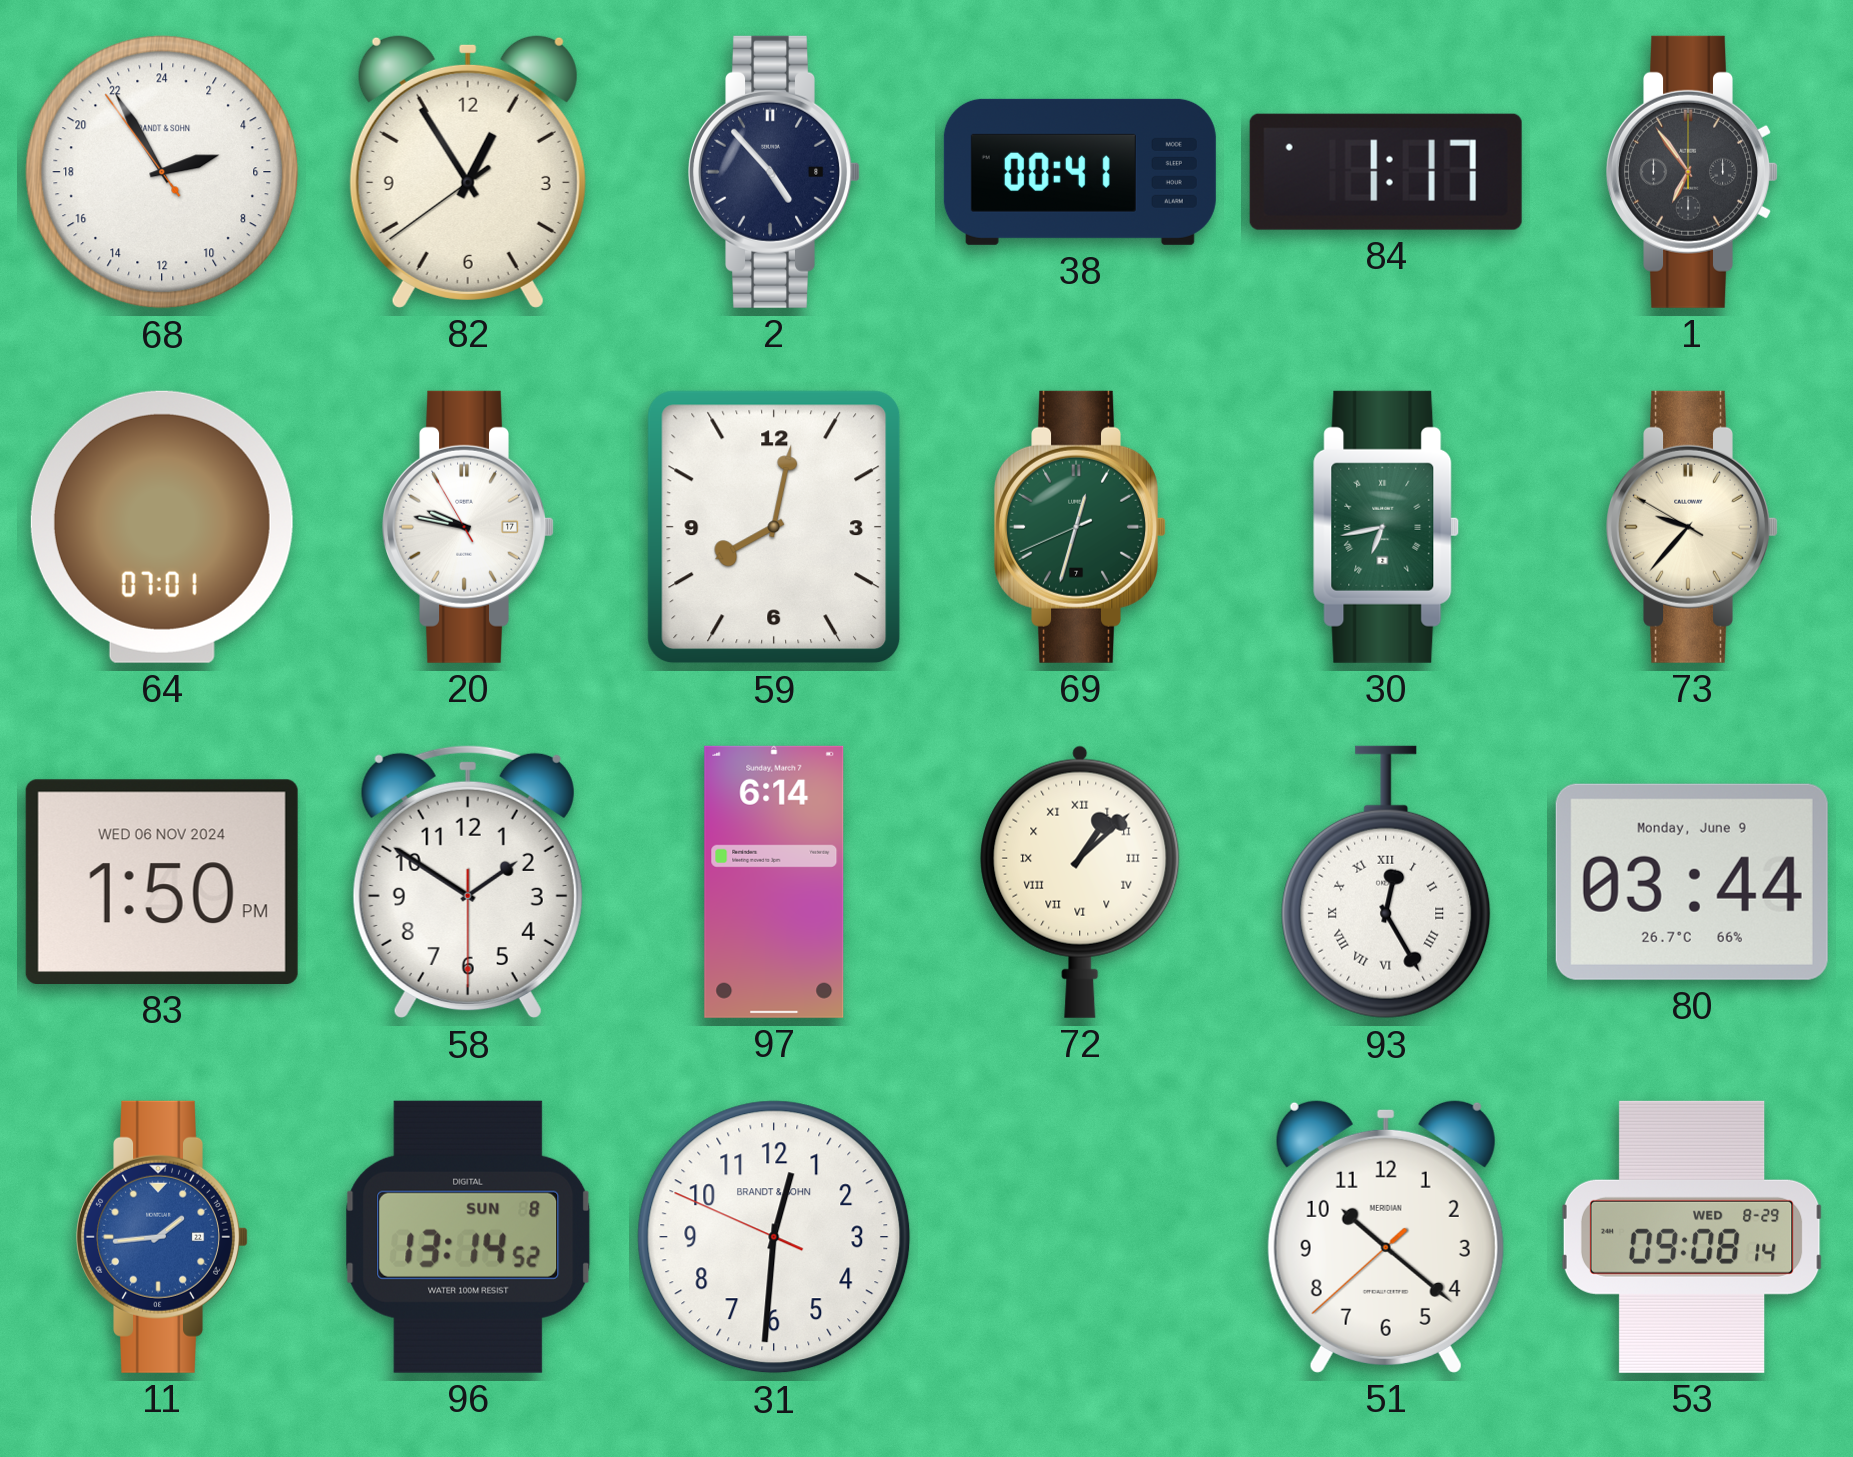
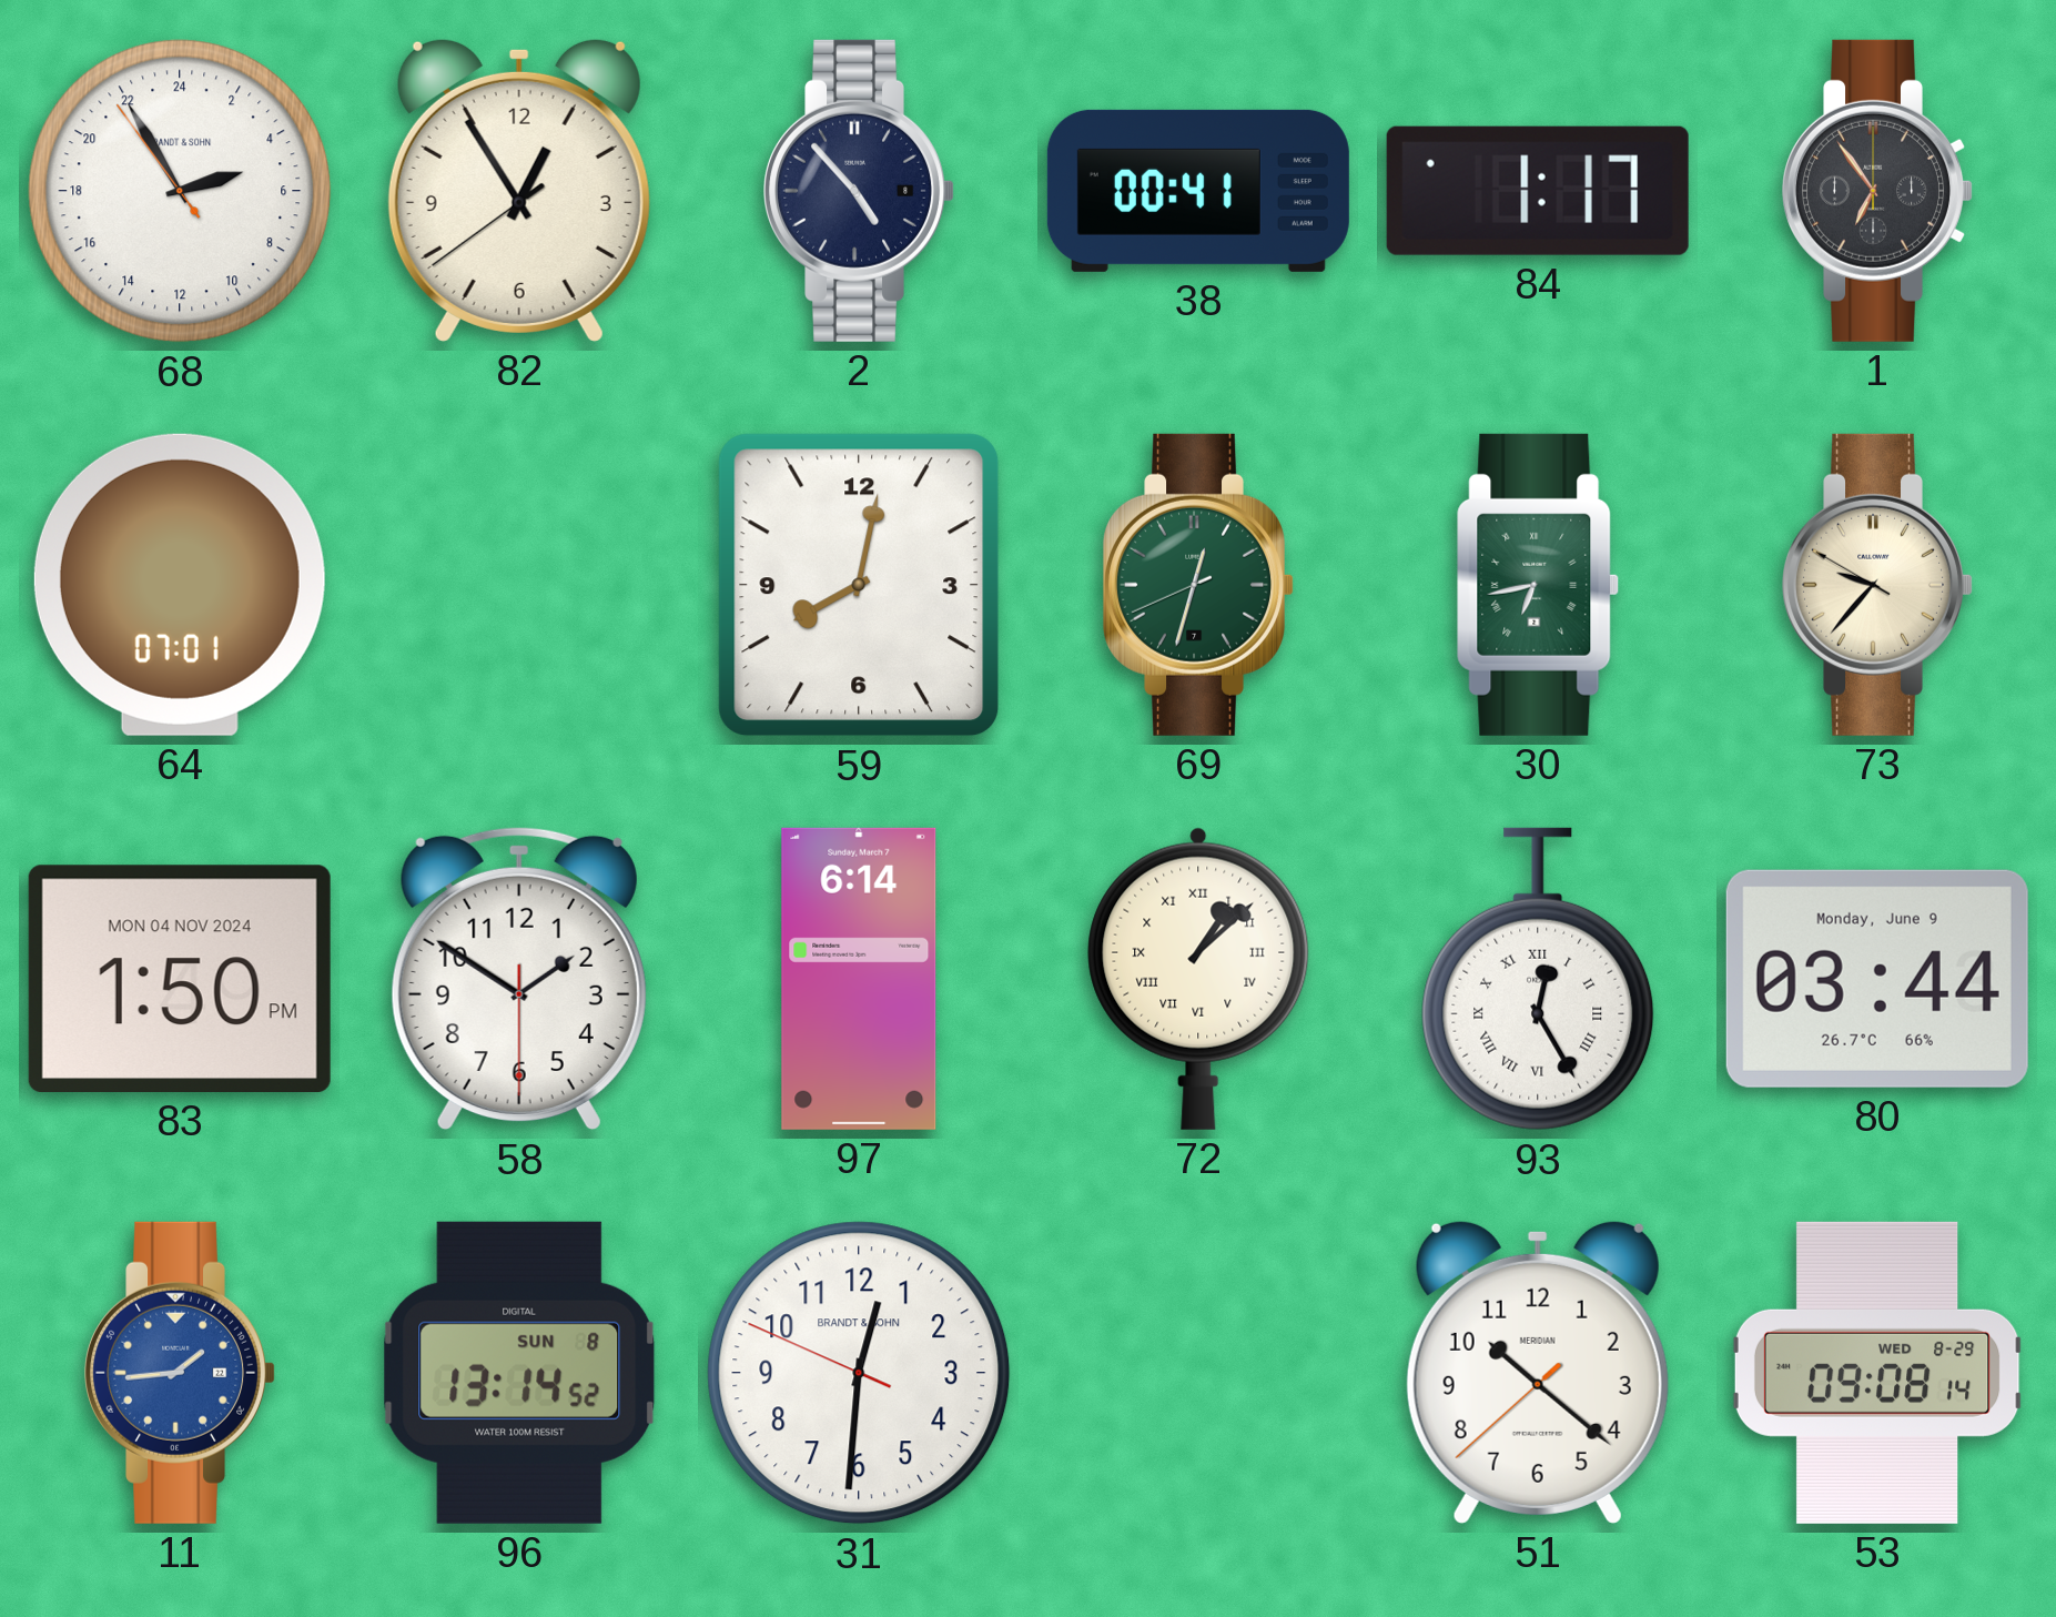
20: 9:46 -> none (468, 527)
83 date: WED 06 NOV 2024 -> MON 04 NOV 2024 (180, 979)
